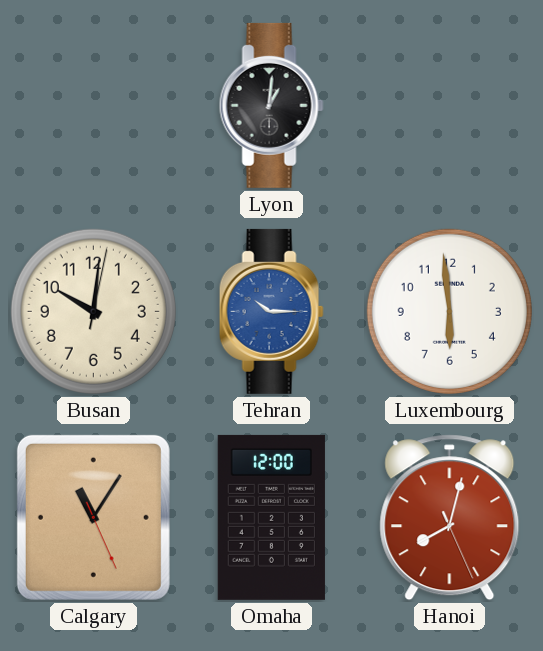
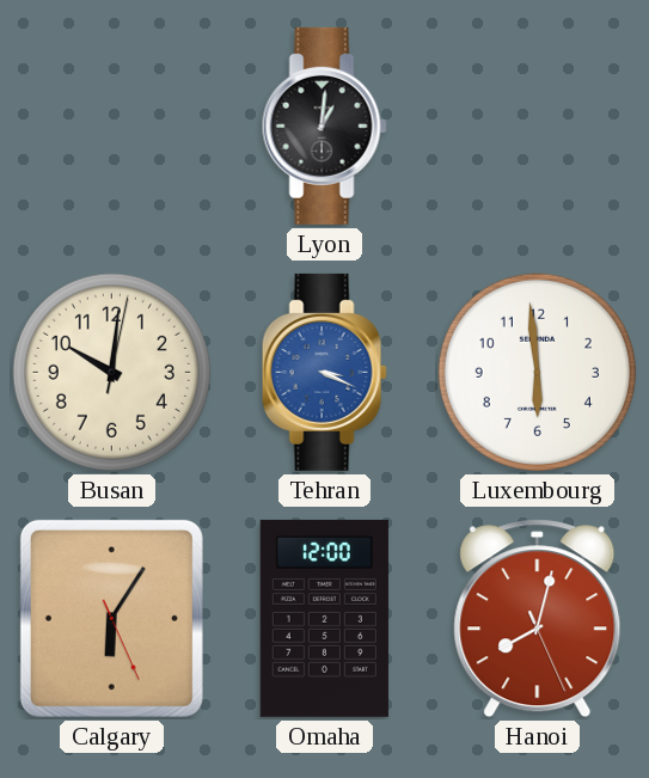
Tehran: 10:15 -> 3:19 (324, 372)
Calgary: 11:05 -> 6:05 (111, 618)
